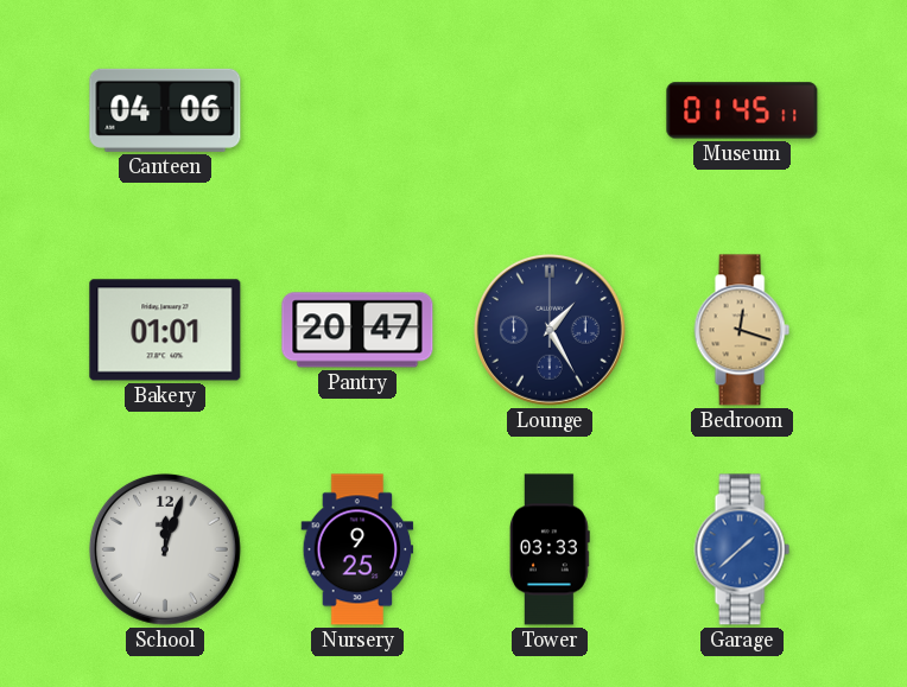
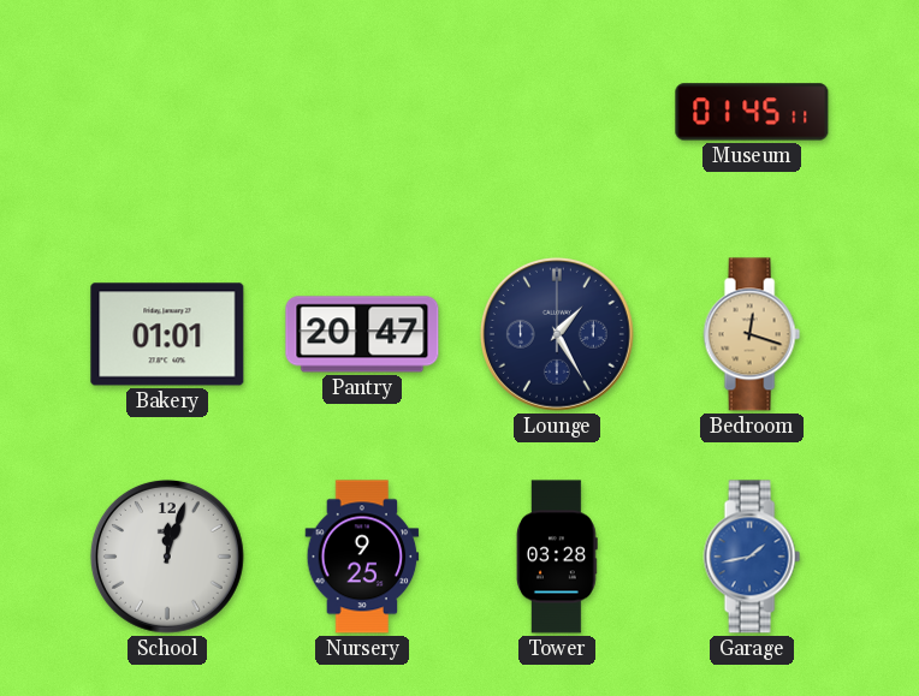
Canteen: 04:06 -> none (165, 110)
Tower: 03:33 -> 03:28 (558, 557)
Garage: 1:38 -> 1:43 (752, 557)
